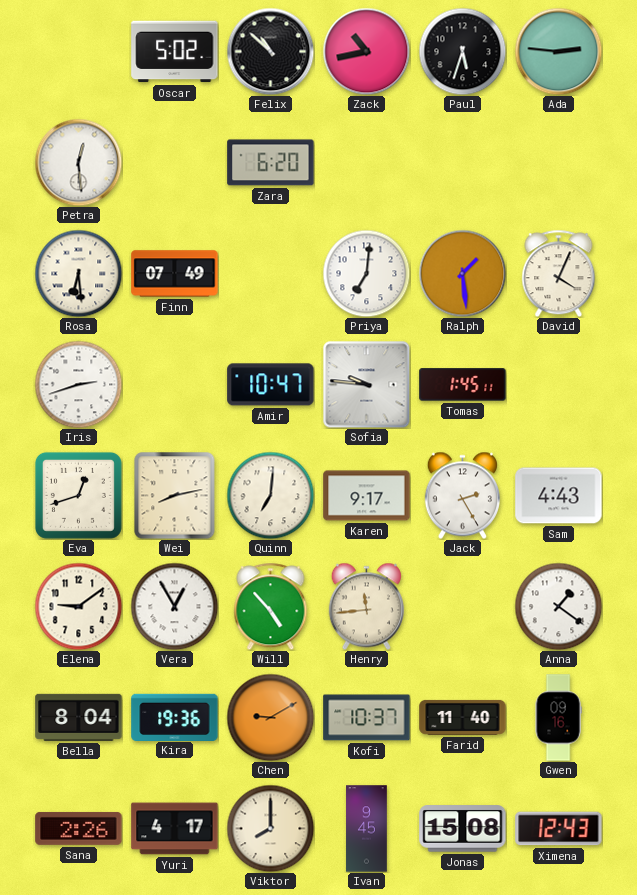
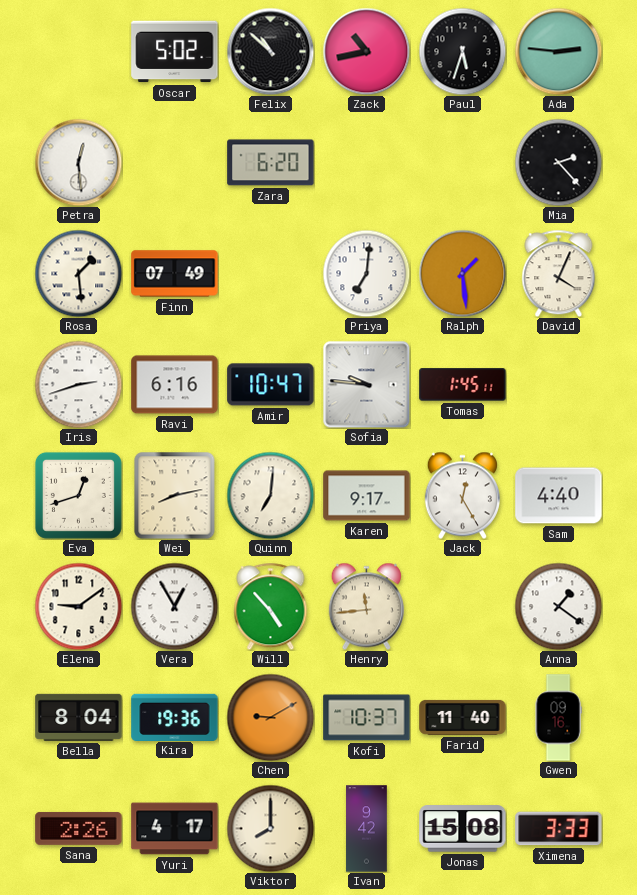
Mia: none -> 2:23 (558, 162)
Rosa: 6:29 -> 1:29 (78, 273)
Ravi: none -> 6:16 (175, 385)
Jack: 2:25 -> 12:25 (462, 495)
Sam: 4:43 -> 4:40 (559, 496)
Ivan: 9:45 -> 9:42 (367, 829)
Ximena: 12:43 -> 3:33 (559, 829)
